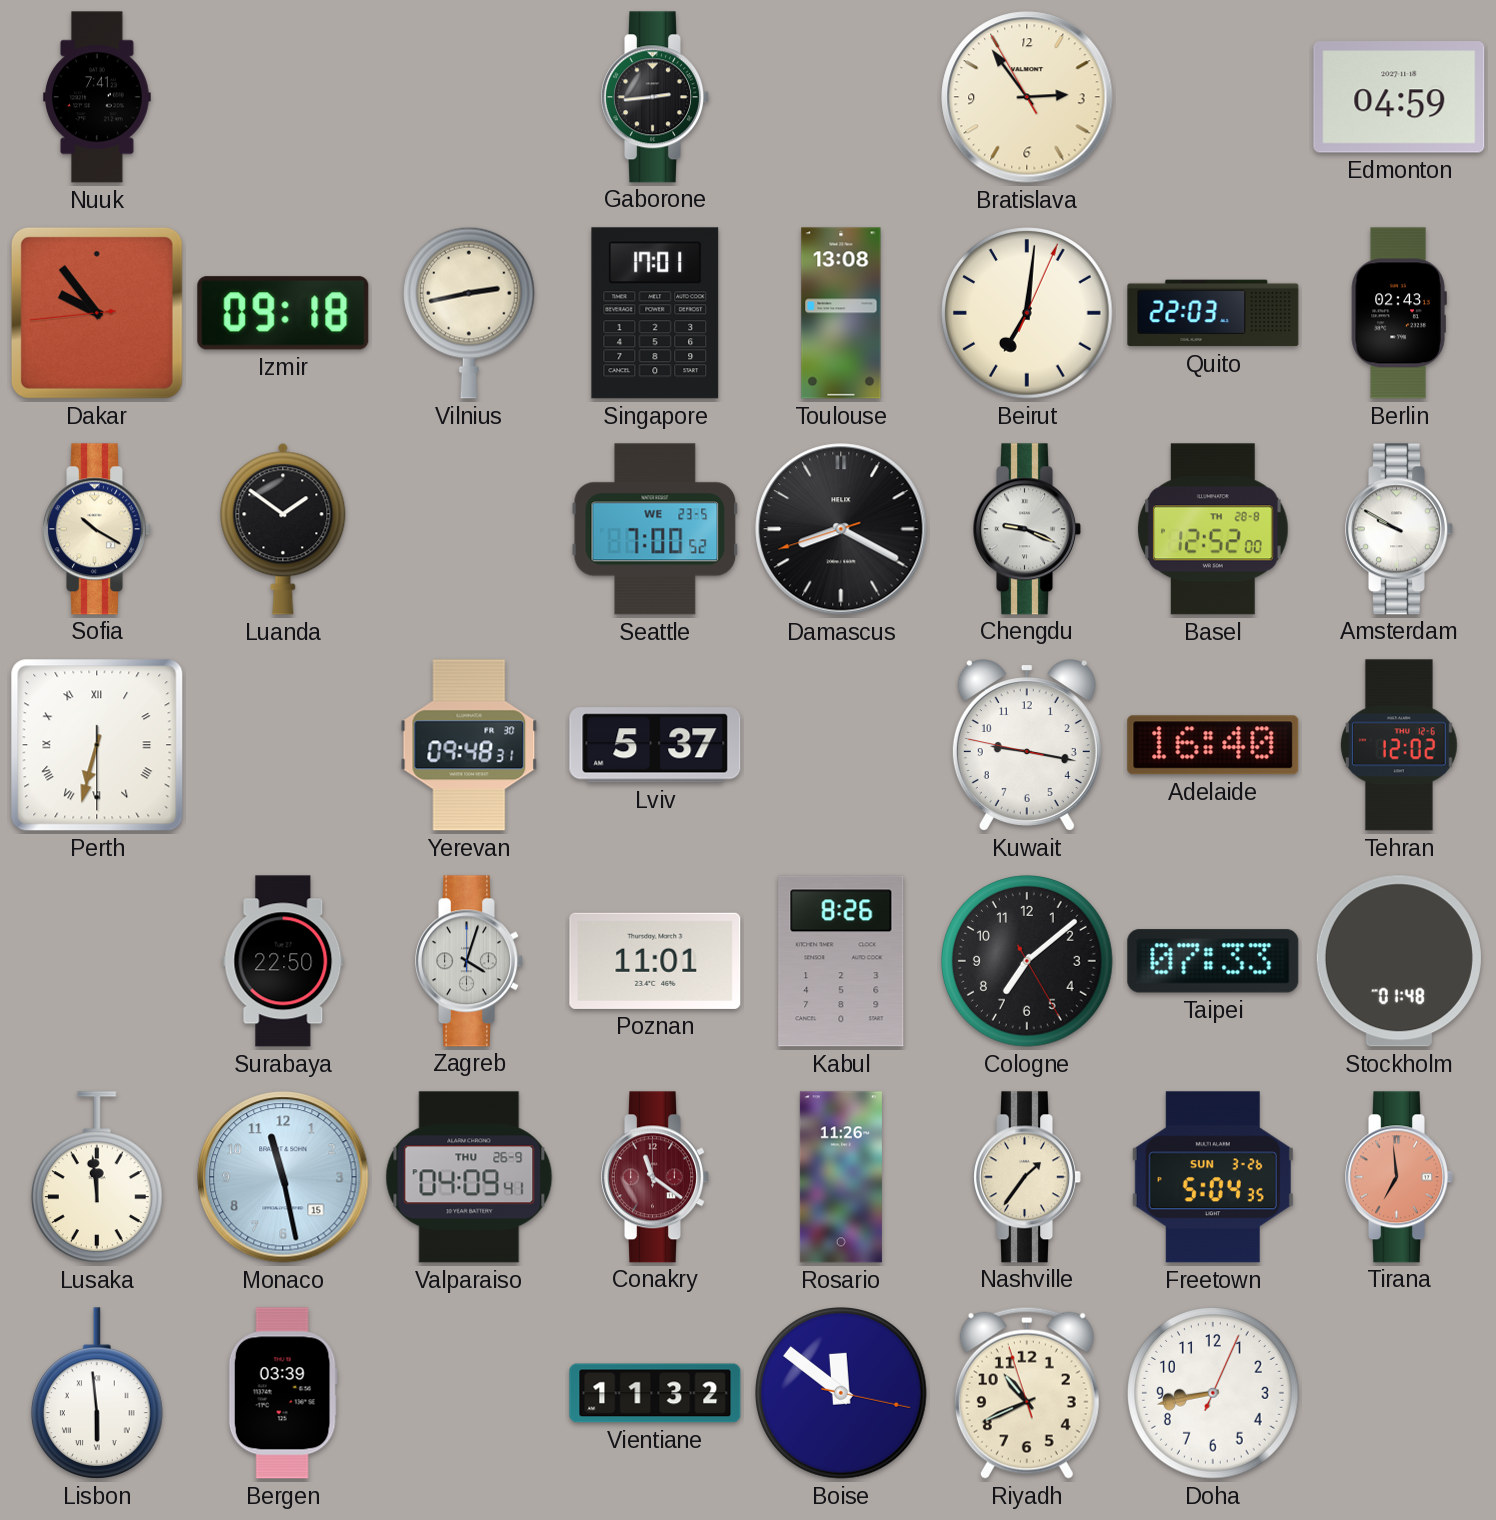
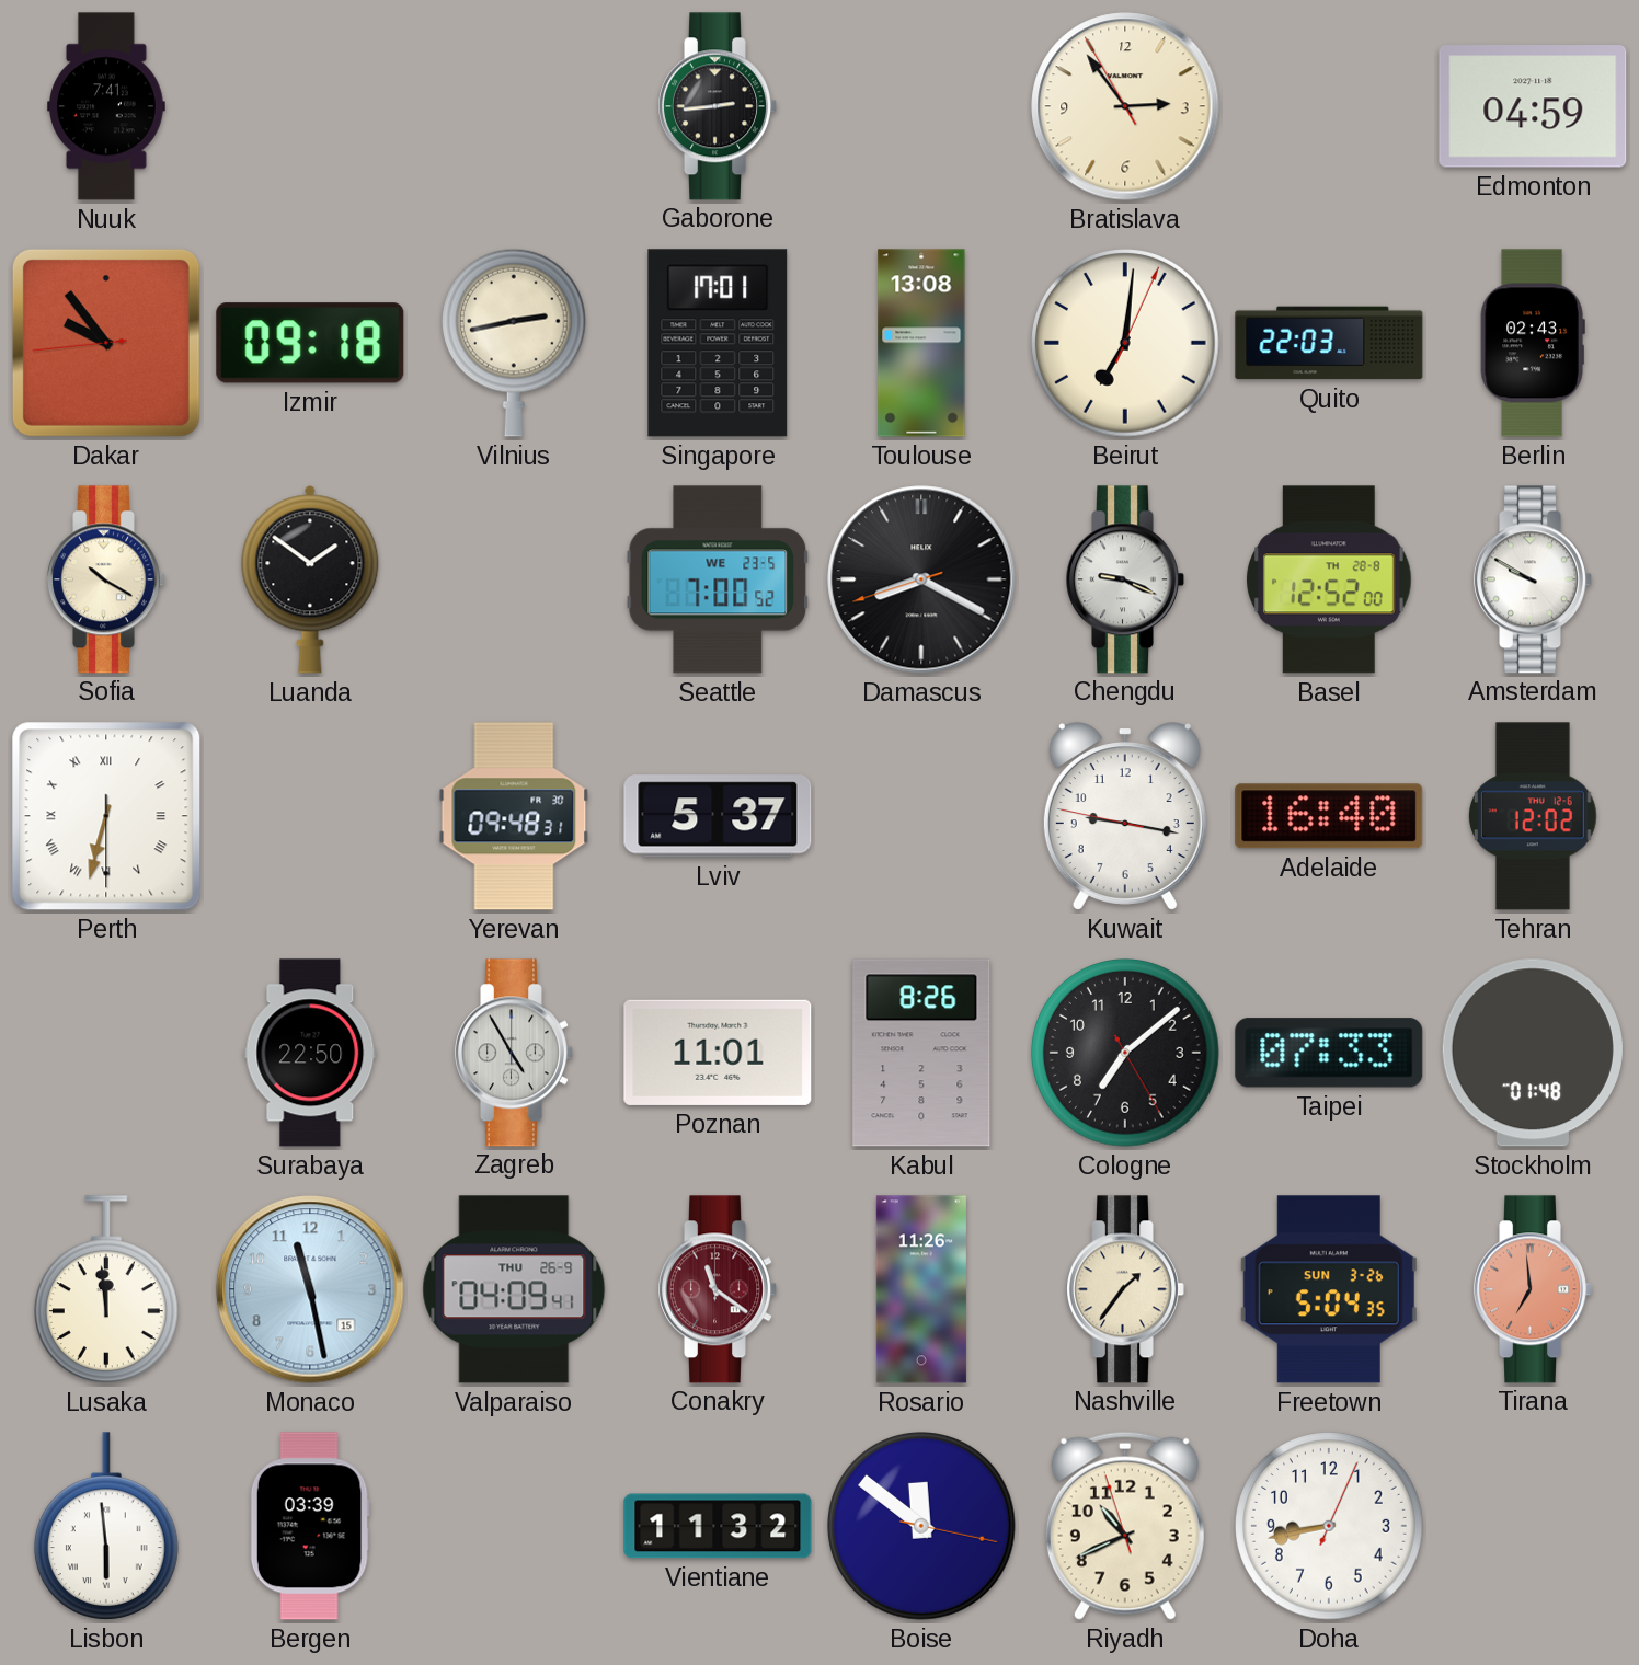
Zagreb: 4:03 -> 4:55 (515, 1053)
